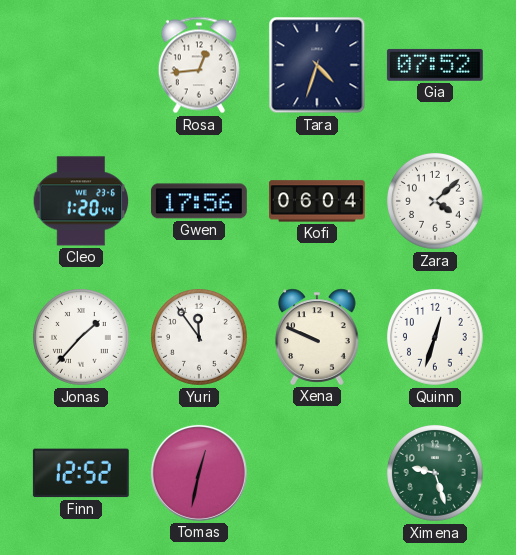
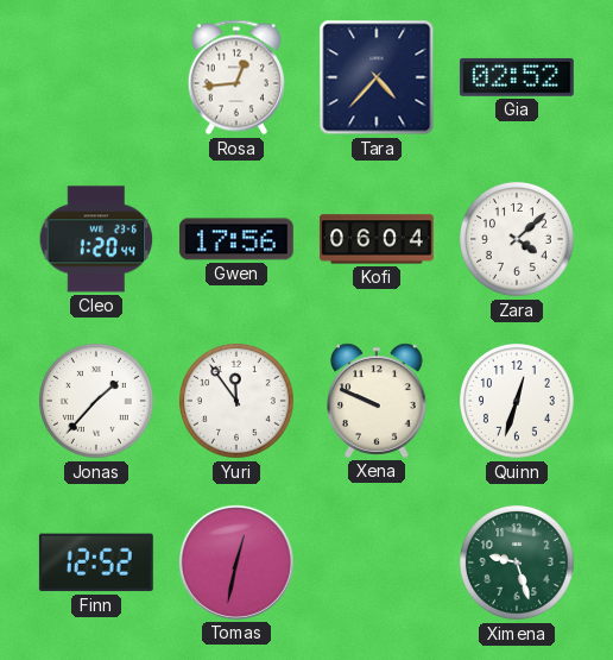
Tara: 4:33 -> 4:37 (377, 77)
Gia: 07:52 -> 02:52 (517, 77)
